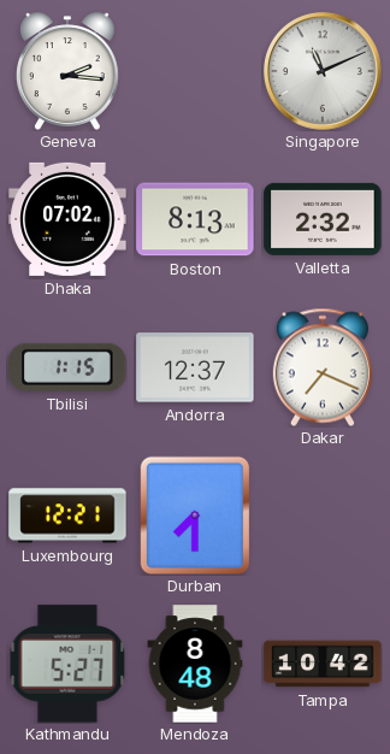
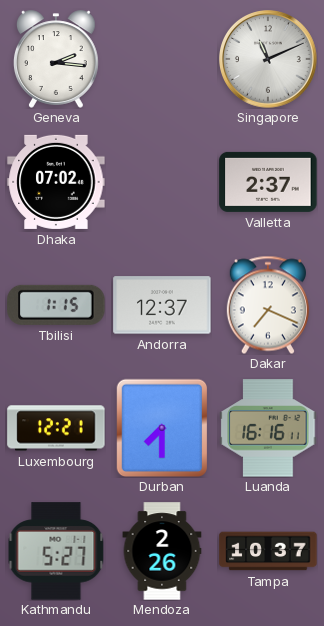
Boston: 8:13 -> none (195, 219)
Valletta: 2:32 -> 2:37 (268, 182)
Luanda: none -> 16:16 (268, 428)
Mendoza: 8:48 -> 2:26 (162, 551)
Tampa: 10:42 -> 10:37 (268, 551)
